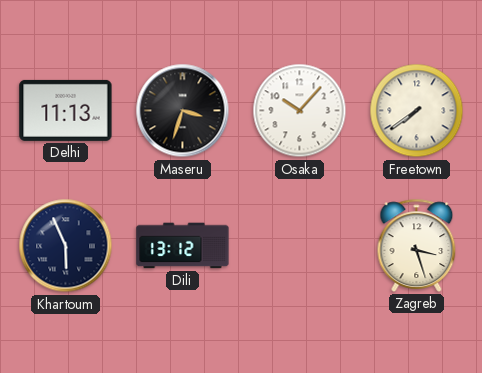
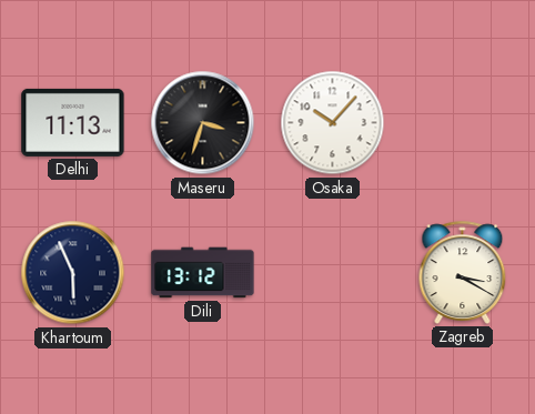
Freetown: 7:39 -> none (417, 111)
Zagreb: 3:27 -> 3:20 (463, 272)
